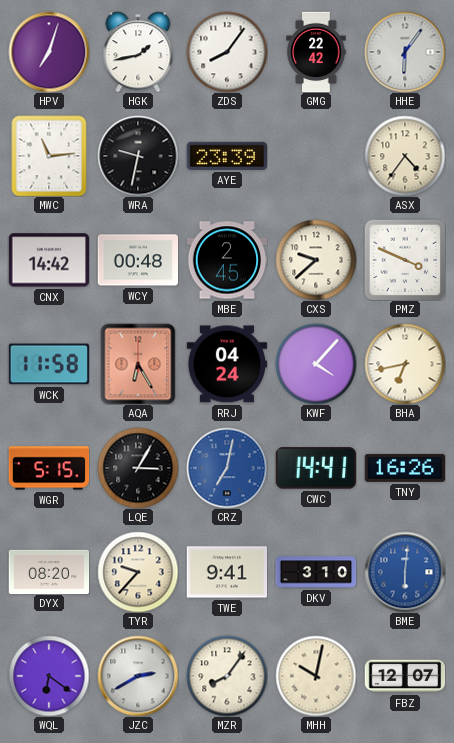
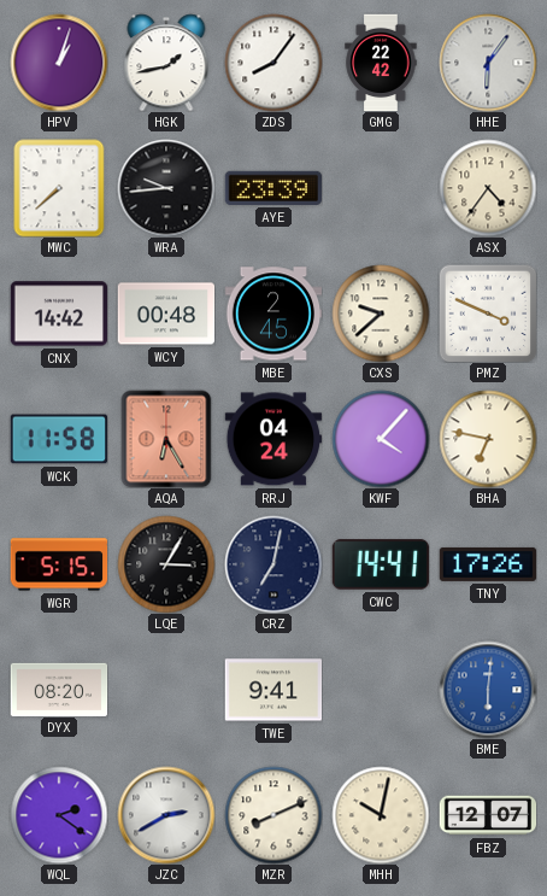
HPV: 7:03 -> 1:03 (59, 63)
MWC: 11:14 -> 7:38 (59, 188)
WRA: 9:32 -> 9:44 (166, 188)
BHA: 6:43 -> 6:47 (488, 439)
CRZ dial: blue -> navy (273, 564)
TNY: 16:26 -> 17:26 (488, 564)
TYR: 9:37 -> none (138, 572)
DKV: 3:10 -> none (316, 572)
WQL: 6:21 -> 2:21 (59, 815)
MZR: 8:06 -> 8:11 (273, 815)
